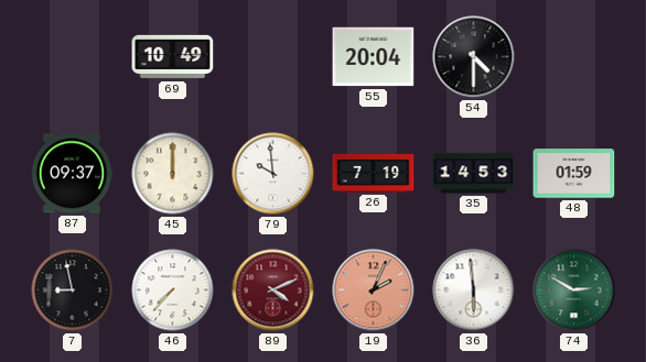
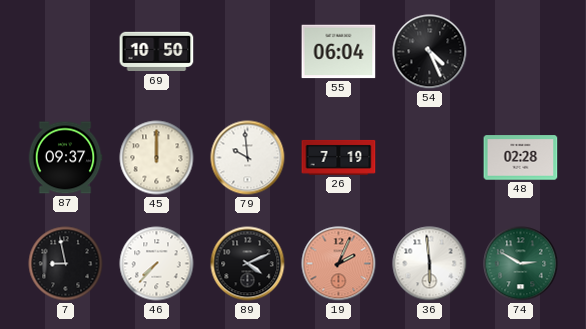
69: 10:49 -> 10:50 (157, 52)
55: 20:04 -> 06:04 (339, 52)
54: 4:30 -> 4:26 (430, 52)
35: 14:53 -> none (474, 174)
48: 01:59 -> 02:28 (521, 158)
89 dial: burgundy -> black (248, 264)
